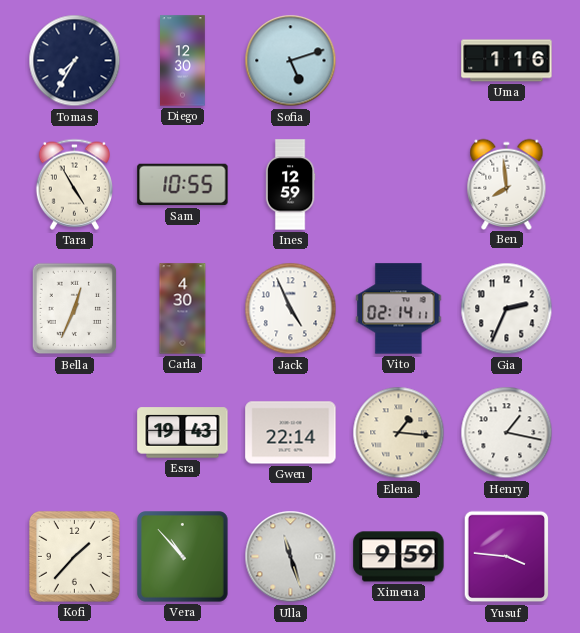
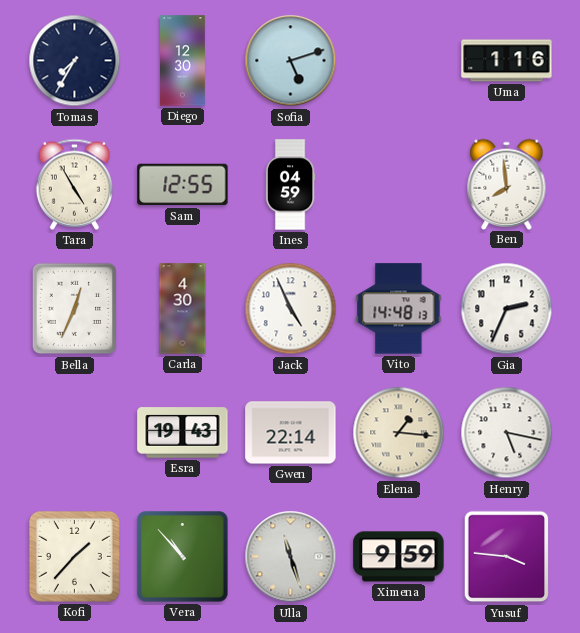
Sam: 10:55 -> 12:55 (183, 185)
Ines: 12:59 -> 04:59 (290, 185)
Vito: 02:14 -> 14:48 (399, 309)
Henry: 1:17 -> 5:17 (507, 433)
